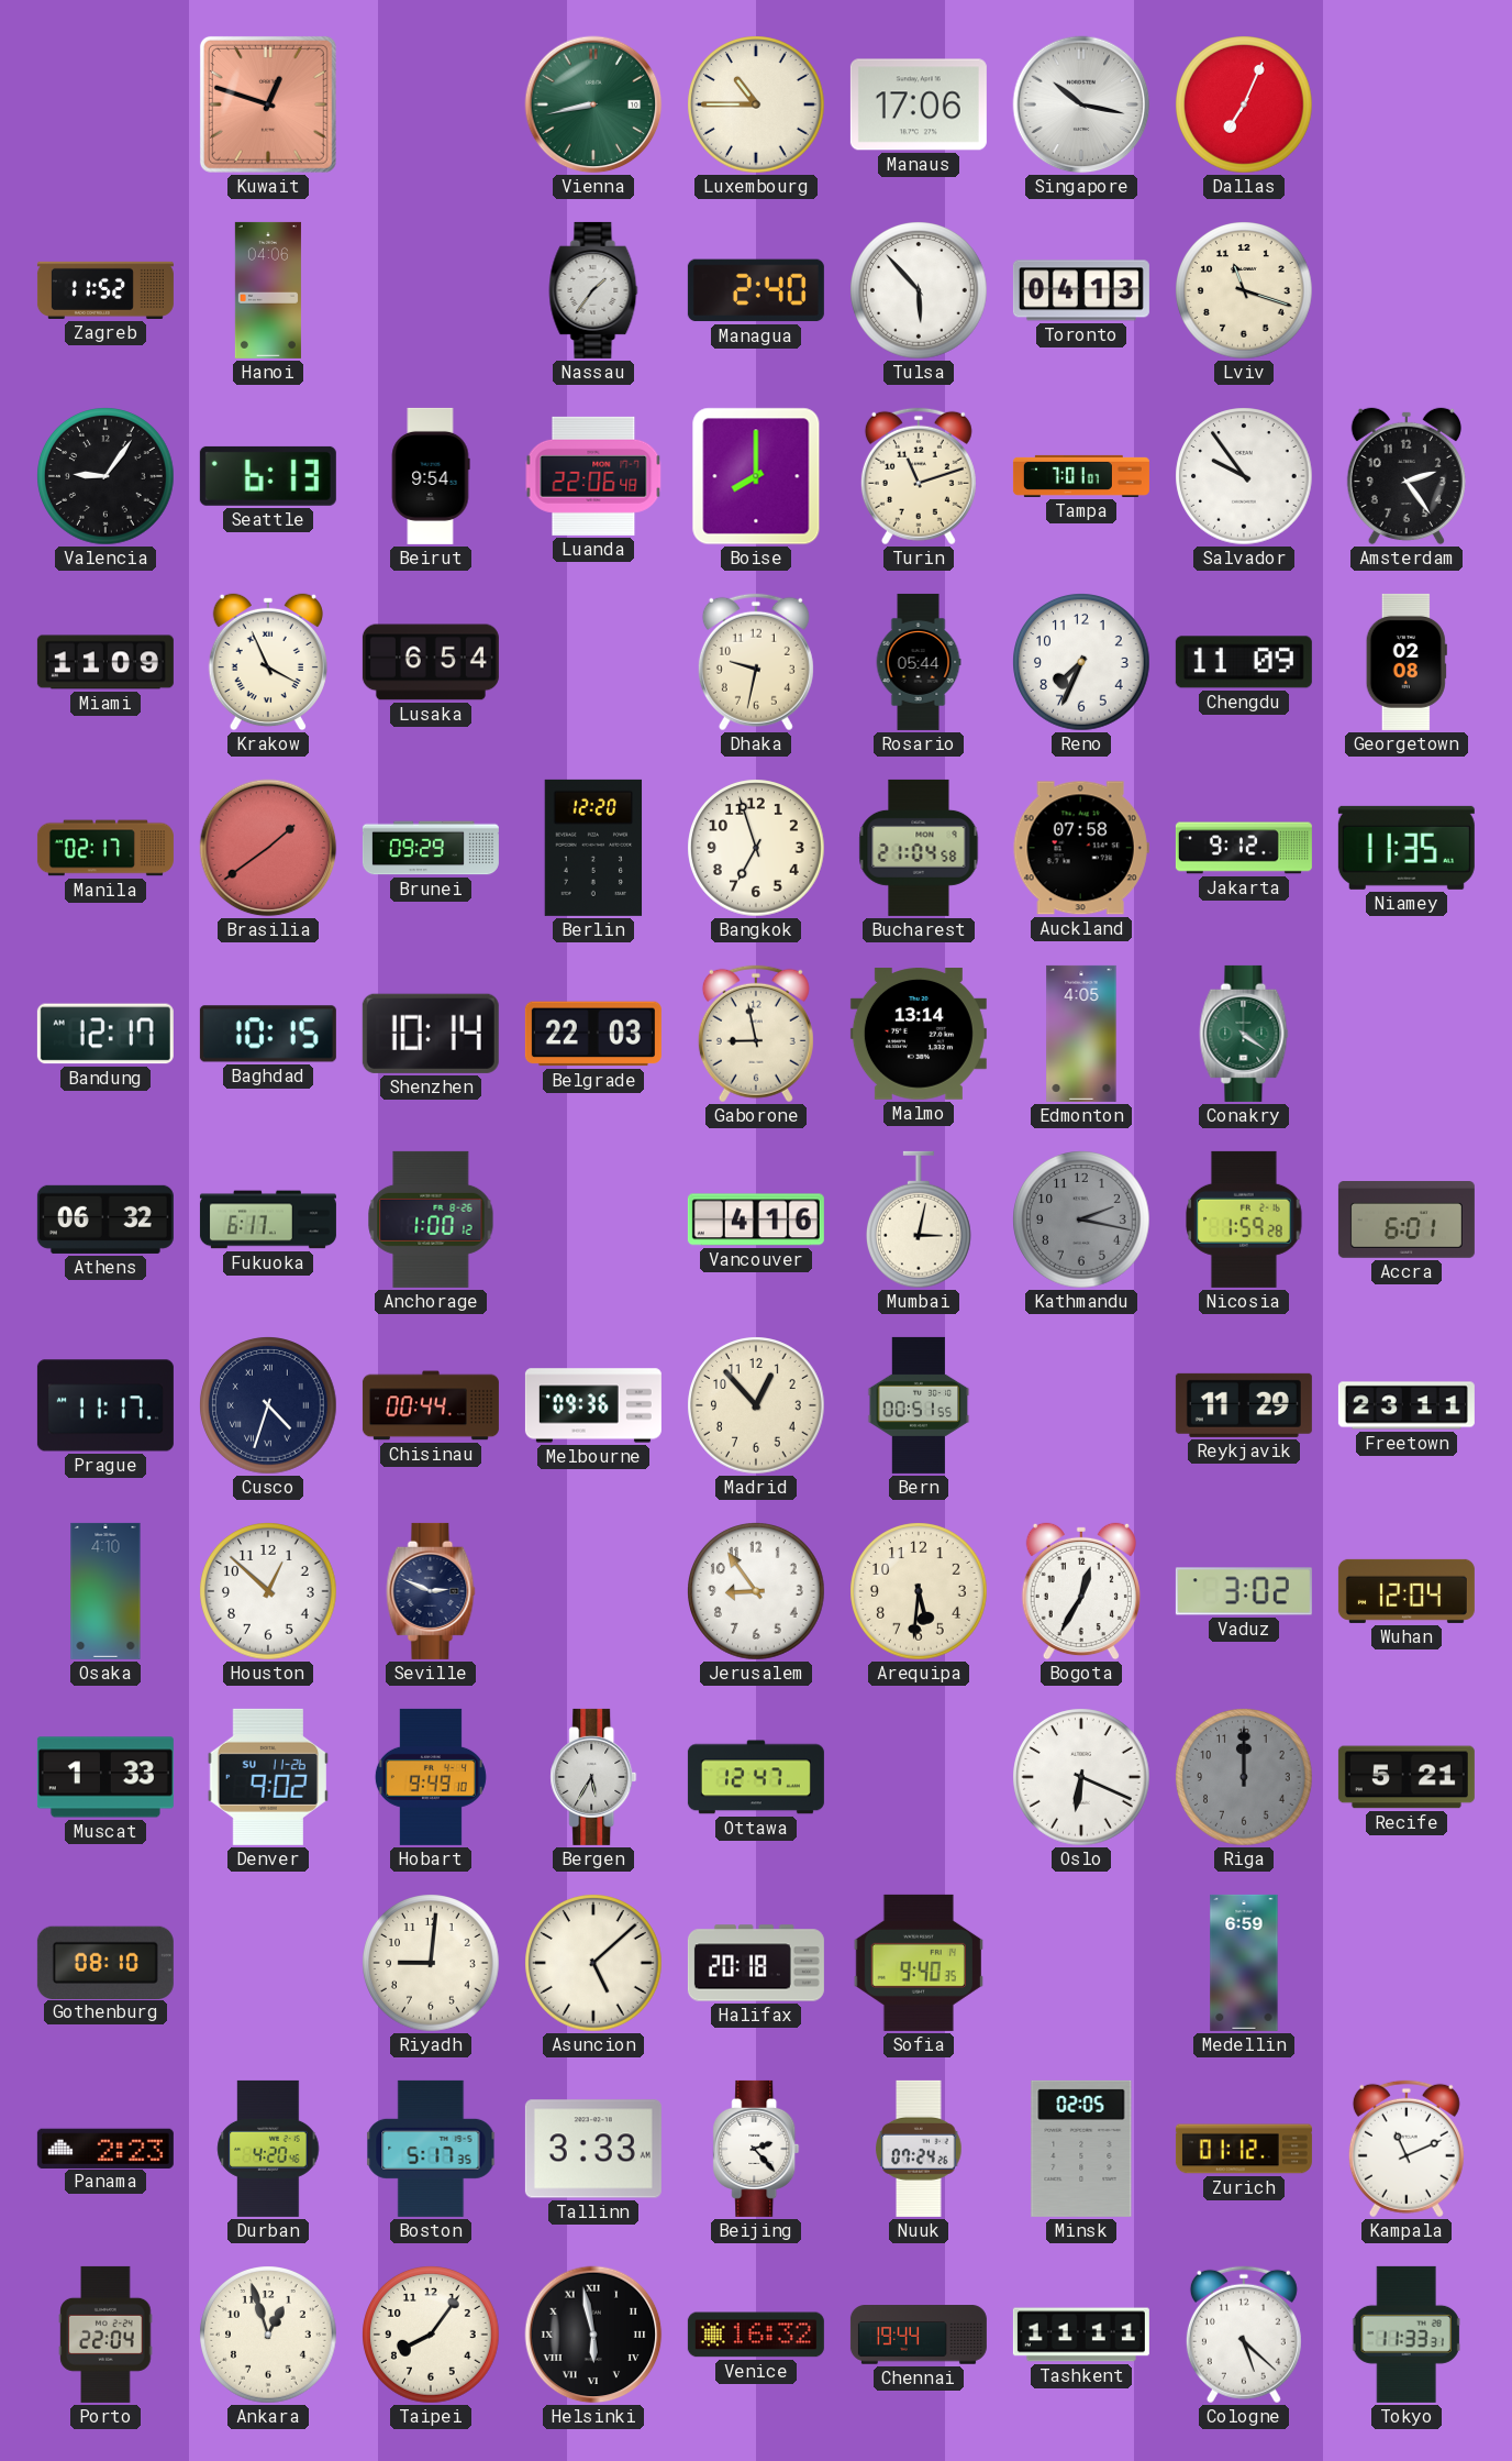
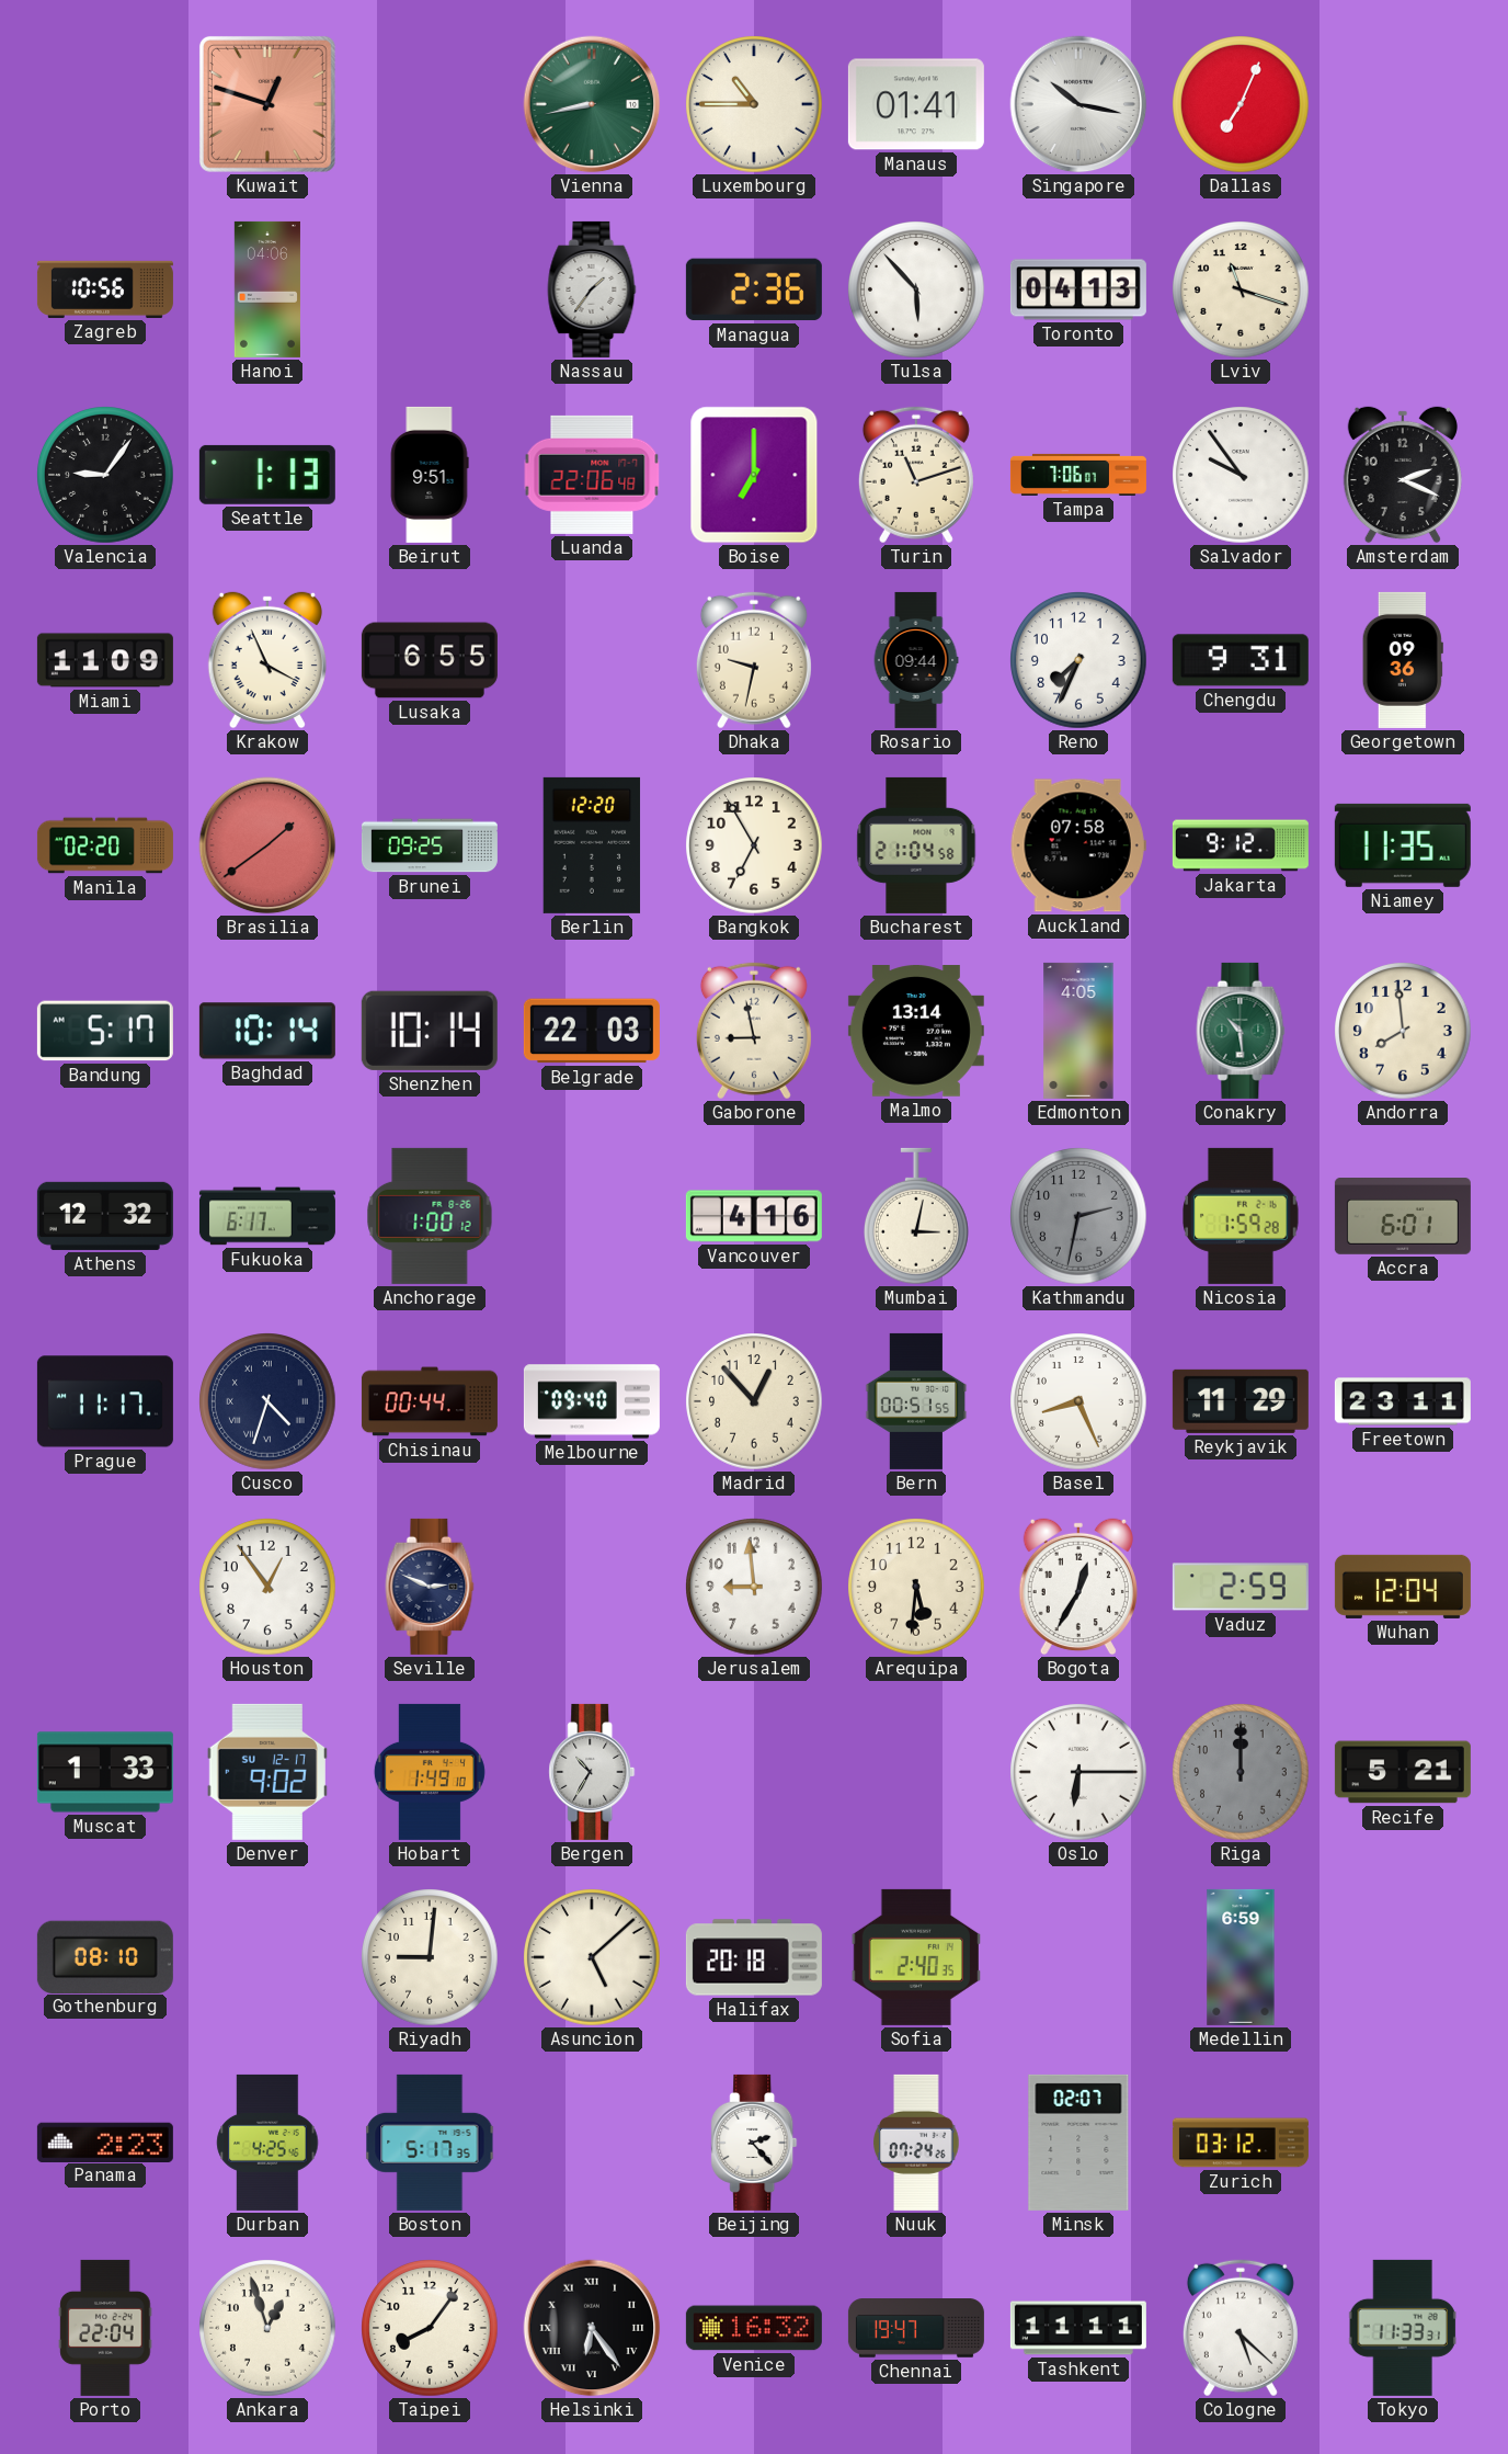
Manaus: 17:06 -> 01:41 (916, 104)
Zagreb: 11:52 -> 10:56 (105, 289)
Managua: 2:40 -> 2:36 (754, 289)
Seattle: 6:13 -> 1:13 (267, 475)
Beirut: 9:54 -> 9:51 (430, 475)
Boise: 8:00 -> 7:00 (754, 475)
Tampa: 7:01 -> 7:06 (1078, 475)
Amsterdam: 2:24 -> 2:19 (1403, 475)
Lusaka: 6:54 -> 6:55 (430, 660)
Rosario: 05:44 -> 09:44 (916, 660)
Chengdu: 11:09 -> 9:31 (1241, 660)
Georgetown: 02:08 -> 09:36 (1403, 660)
Manila: 02:17 -> 02:20 (105, 845)
Brunei: 09:29 -> 09:25 (430, 845)
Bangkok: 6:57 -> 6:55 (754, 845)
Bandung: 12:17 -> 5:17 (105, 1031)
Baghdad: 10:15 -> 10:14 (267, 1031)
Conakry: 4:21 -> 10:29 (1241, 1031)
Andorra: none -> 7:59 (1403, 1031)
Athens: 06:32 -> 12:32 (105, 1216)
Kathmandu: 2:17 -> 2:32 (1078, 1216)
Melbourne: 09:36 -> 09:40 (592, 1401)
Basel: none -> 8:26 (1078, 1401)
Osaka: 4:10 -> none (105, 1591)
Houston: 12:52 -> 12:54 (267, 1587)
Jerusalem: 8:54 -> 8:59 (754, 1587)
Vaduz: 3:02 -> 2:59 (1241, 1587)
Denver date: SU 11-26 -> SU 12-17 (267, 1772)
Hobart: 9:49 -> 1:49 (430, 1772)
Bergen: 5:35 -> 10:35 (592, 1772)
Ottawa: 12:47 -> none (756, 1777)
Oslo: 6:19 -> 6:15 (1078, 1772)
Sofia: 9:40 -> 2:40 (916, 1957)
Durban: 4:20 -> 4:25 (267, 2143)
Tallinn: 3:33 -> none (593, 2149)
Minsk: 02:05 -> 02:07 (1078, 2143)
Zurich: 01:12 -> 03:12 (1241, 2143)
Kampala: 11:11 -> none (1407, 2149)
Helsinki: 5:58 -> 6:24 (592, 2328)
Chennai: 19:44 -> 19:47 (916, 2328)
